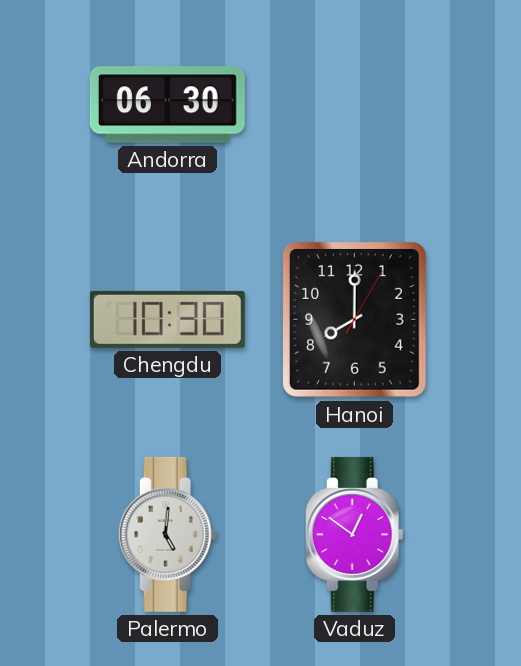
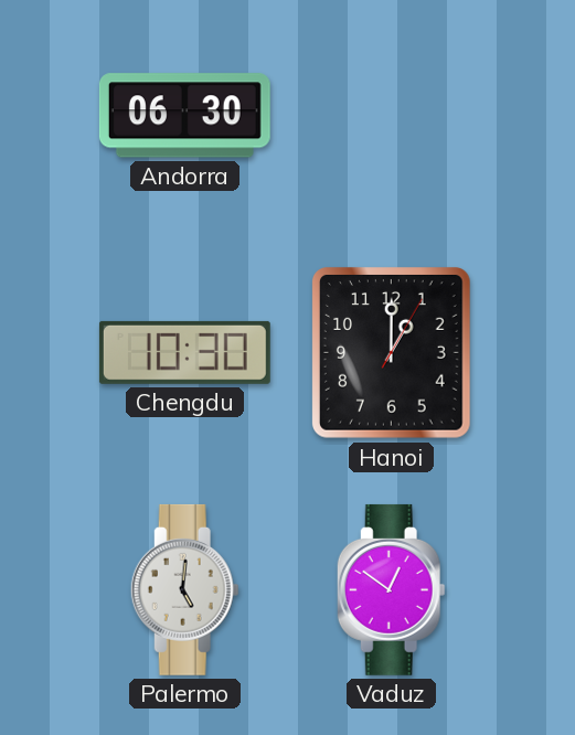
Hanoi: 8:00 -> 1:00 (392, 353)
